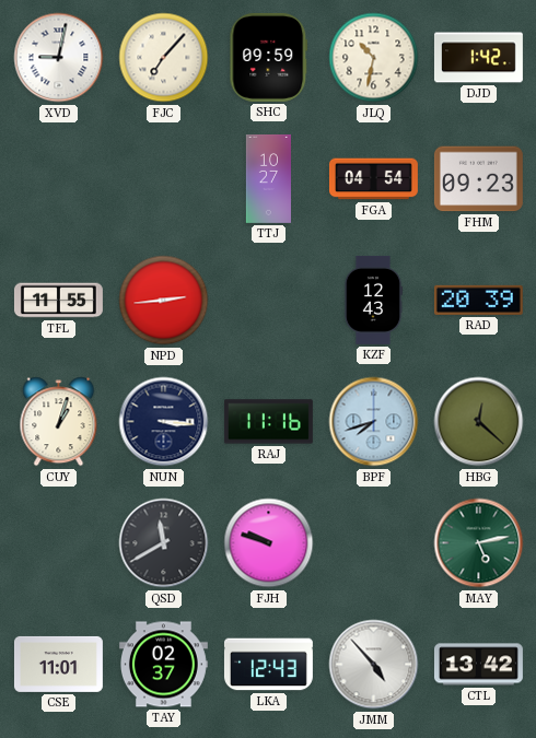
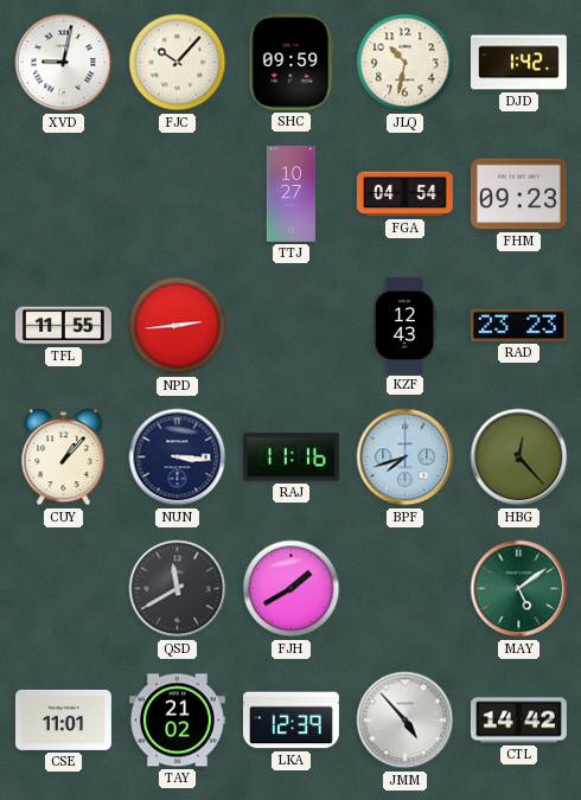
FJC: 7:07 -> 10:07 (178, 63)
RAD: 20:39 -> 23:23 (518, 325)
CUY: 1:03 -> 1:07 (64, 457)
HBG: 12:22 -> 12:23 (519, 457)
FJH: 9:48 -> 1:40 (292, 589)
MAY: 5:13 -> 5:09 (519, 589)
TAY: 02:37 -> 21:02 (177, 721)
LKA: 12:43 -> 12:39 (290, 721)
CTL: 13:42 -> 14:42 (518, 721)
